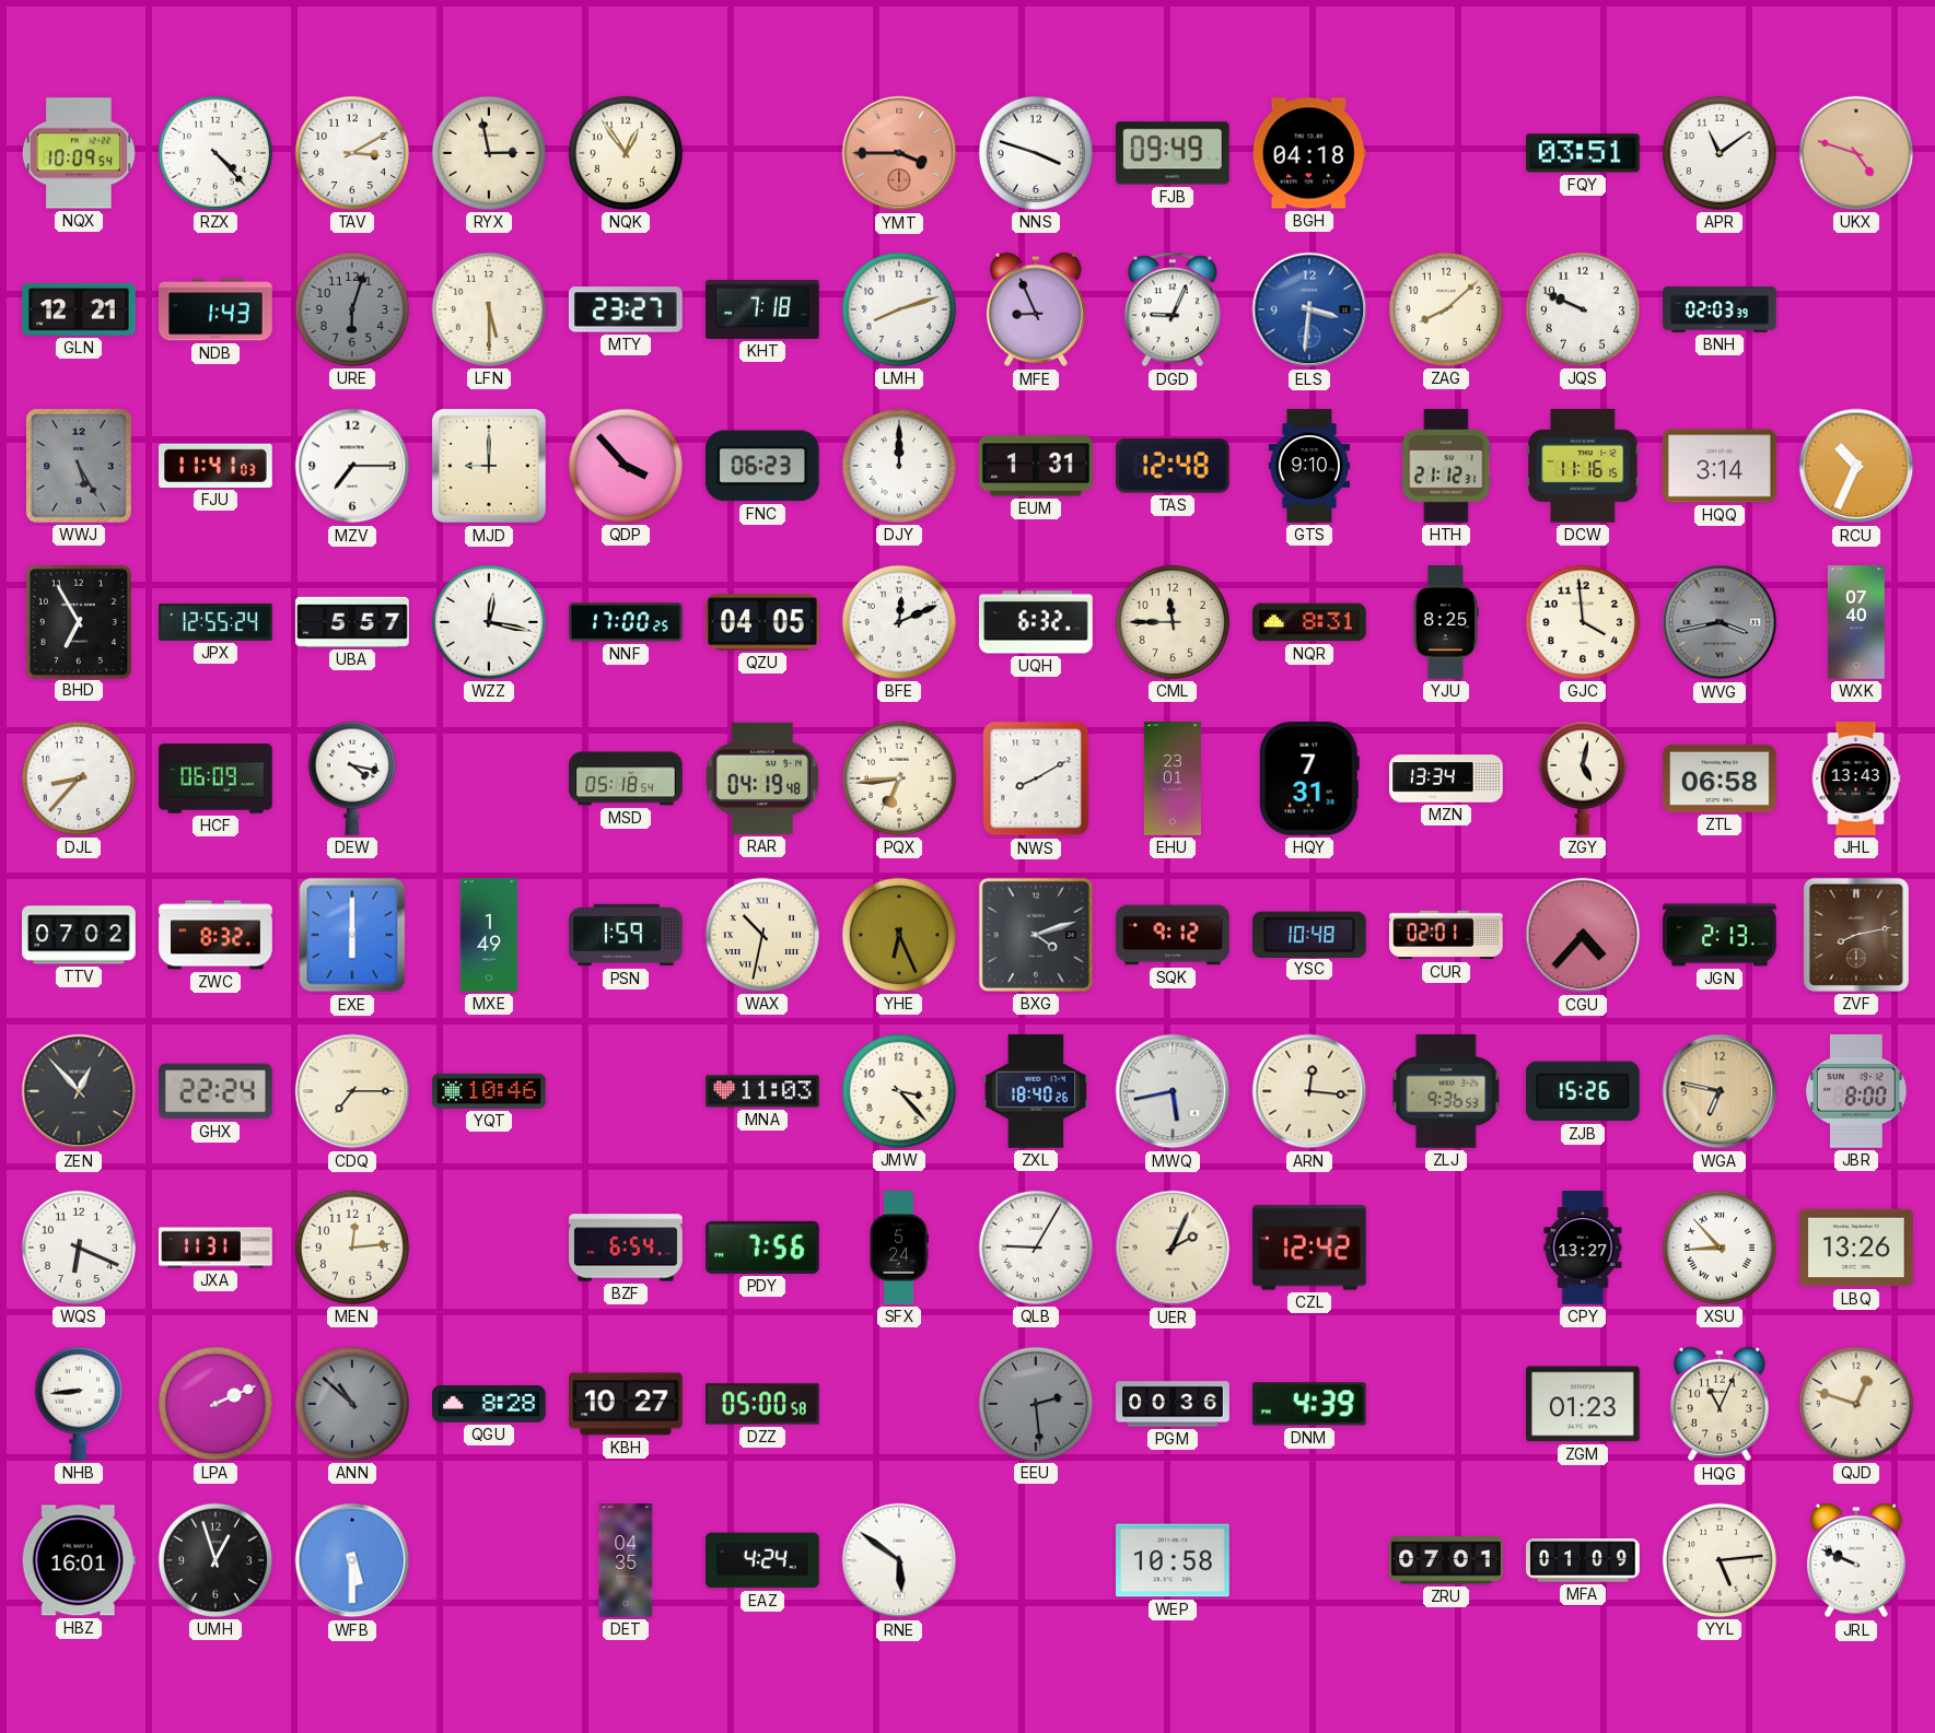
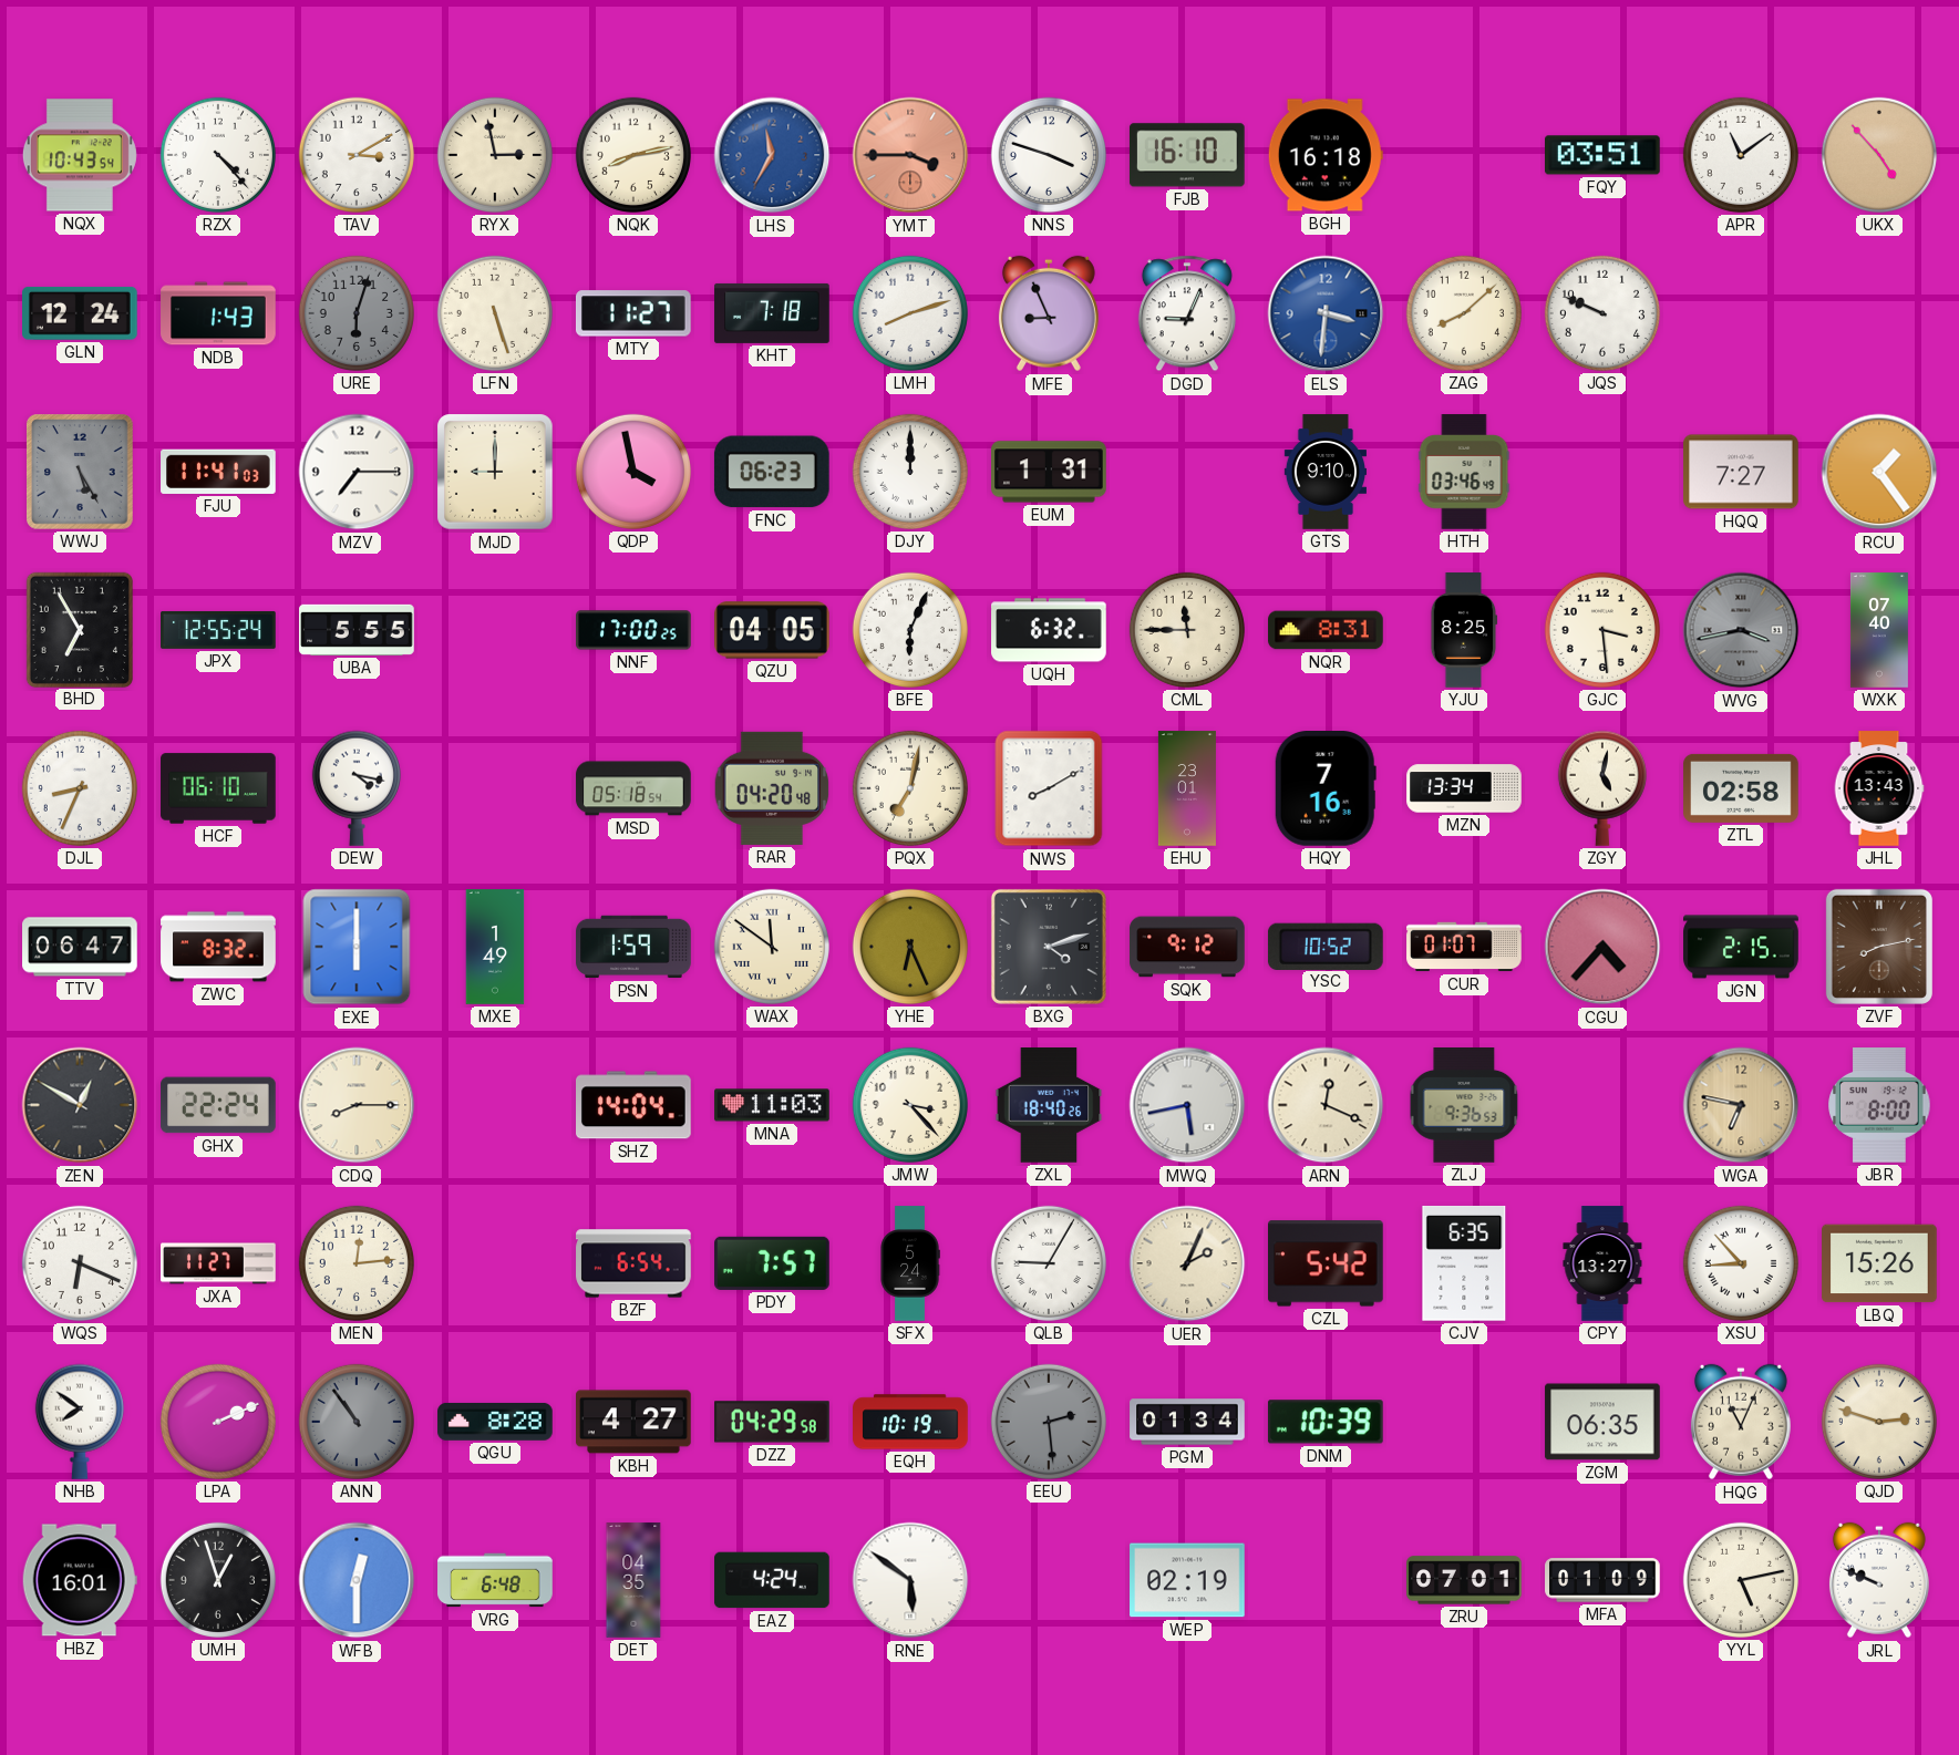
NQX: 10:09 -> 10:43 (80, 155)
NQK: 12:54 -> 8:13 (633, 155)
LHS: none -> 11:35 (772, 155)
FJB: 09:49 -> 16:10 (1187, 155)
BGH: 04:18 -> 16:18 (1326, 155)
UKX: 4:48 -> 4:53 (1879, 155)
GLN: 12:21 -> 12:24 (81, 313)
LFN: 5:30 -> 5:27 (495, 313)
MTY: 23:27 -> 11:27 (633, 313)
BNH: 02:03 -> none (1720, 309)
QDP: 3:53 -> 3:58 (633, 472)
TAS: 12:48 -> none (1173, 466)
HTH: 21:12 -> 03:46 (1464, 472)
DCW: 11:16 -> none (1583, 467)
HQQ: 3:14 -> 7:27 (1741, 472)
RCU: 10:34 -> 1:24 (1879, 472)
UBA: 5:57 -> 5:55 (357, 630)
WZZ: 12:17 -> none (489, 622)
BFE: 12:11 -> 6:04 (910, 630)
GJC: 3:59 -> 3:29 (1602, 630)
DJL: 8:37 -> 8:34 (80, 788)
HCF: 06:09 -> 06:10 (218, 788)
RAR: 04:19 -> 04:20 (772, 788)
PQX: 6:44 -> 7:02 (910, 788)
HQY: 7:31 -> 7:16 (1326, 789)
ZTL: 06:58 -> 02:58 (1741, 788)
TTV: 07:02 -> 06:47 (80, 947)
WAX: 10:32 -> 11:51 (772, 947)
YSC: 10:48 -> 10:52 (1326, 946)
CUR: 02:01 -> 01:07 (1464, 947)
JGN: 2:13 -> 2:15 (1741, 947)
ZEN: 12:53 -> 12:50 (80, 1105)
CDQ: 7:15 -> 8:15 (357, 1105)
YQT: 10:46 -> none (489, 1091)
SHZ: none -> 14:04 (635, 1105)
ARN: 12:16 -> 12:19 (1326, 1105)
ZJB: 15:26 -> none (1583, 1091)
JXA: 11:31 -> 11:27 (218, 1263)
PDY: 7:56 -> 7:57 (772, 1263)
CZL: 12:42 -> 5:42 (1327, 1263)
CJV: none -> 6:35 (1464, 1263)
LBQ: 13:26 -> 15:26 (1879, 1263)
NHB: 8:44 -> 7:51 (80, 1422)
ANN: 10:52 -> 10:54 (357, 1422)
KBH: 10:27 -> 4:27 (635, 1422)
DZZ: 05:00 -> 04:29 (772, 1422)
EQH: none -> 10:19 (910, 1422)
PGM: 00:36 -> 01:34 (1187, 1422)
DNM: 4:39 -> 10:39 (1326, 1422)
ZGM: 01:23 -> 06:35 (1602, 1422)
QJD: 12:48 -> 2:48 (1879, 1422)
WFB: 5:30 -> 12:30 (357, 1580)
VRG: none -> 6:48 (495, 1580)
WEP: 10:58 -> 02:19 (1187, 1580)
YYL: 5:14 -> 5:13 (1741, 1580)
